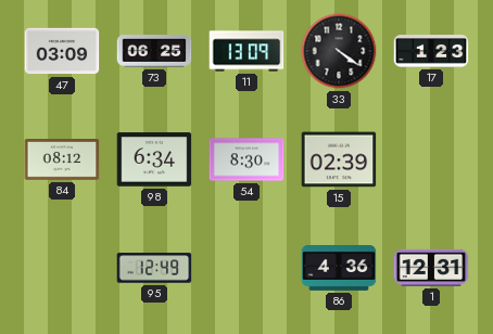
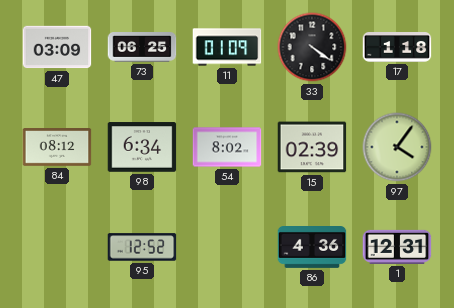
11: 13:09 -> 01:09 (227, 47)
17: 1:23 -> 1:18 (397, 48)
54: 8:30 -> 8:02 (227, 147)
97: none -> 4:06 (397, 147)
95: 12:49 -> 12:52 (142, 247)
